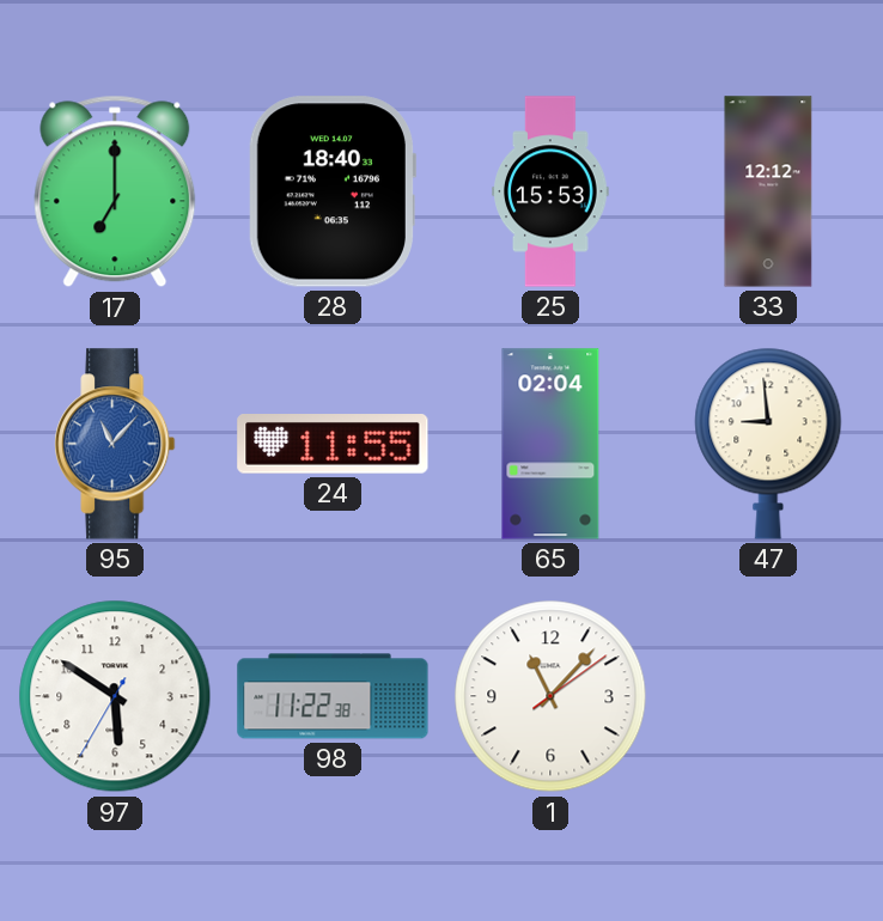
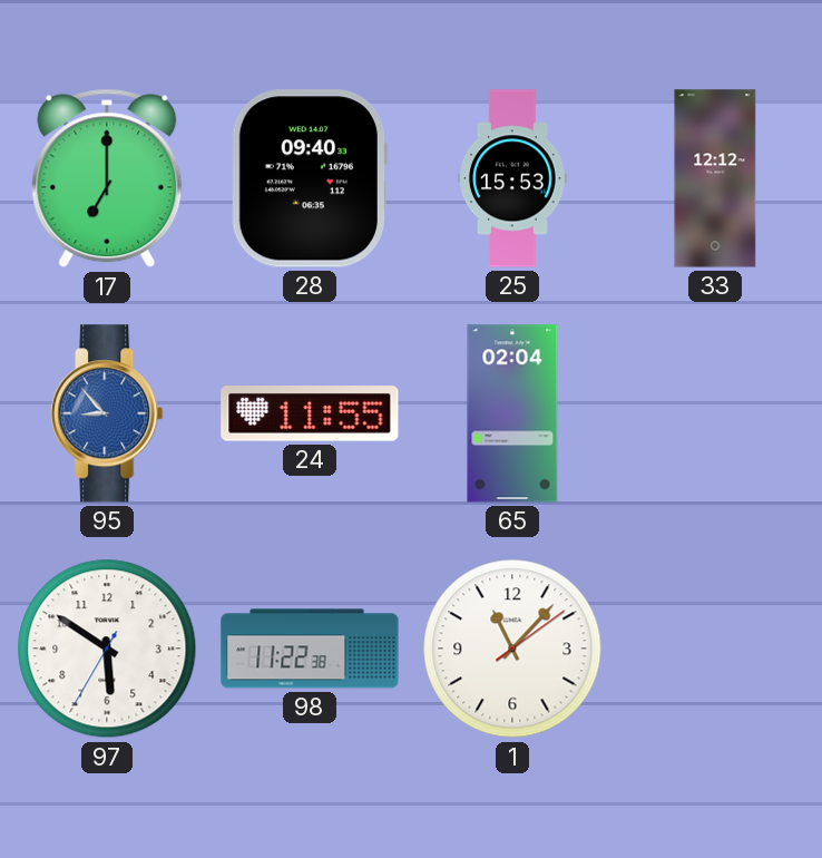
28: 18:40 -> 09:40 (309, 178)
95: 11:07 -> 8:53 (107, 413)
47: 8:59 -> none (768, 444)
